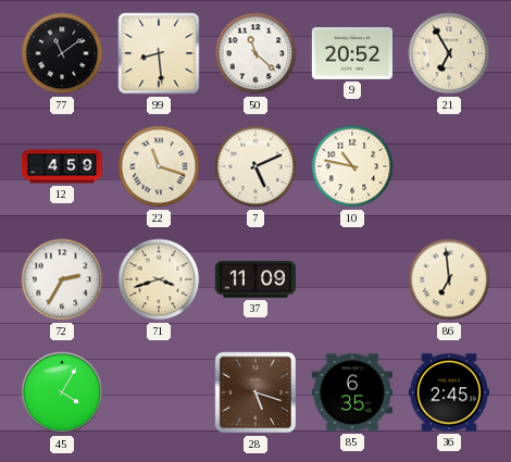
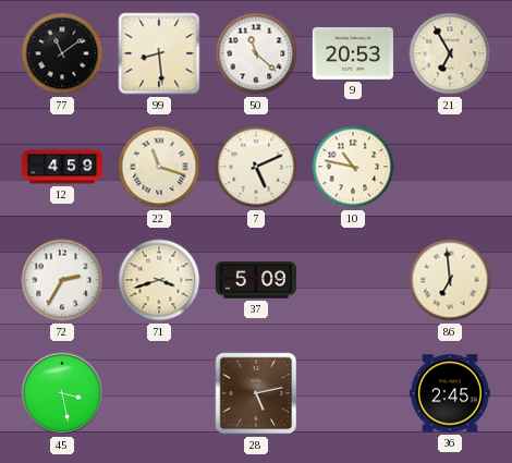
9: 20:52 -> 20:53 (353, 54)
37: 11:09 -> 5:09 (256, 280)
45: 4:05 -> 3:28 (62, 393)
28: 5:18 -> 5:13 (256, 393)
85: 6:35 -> none (352, 392)
